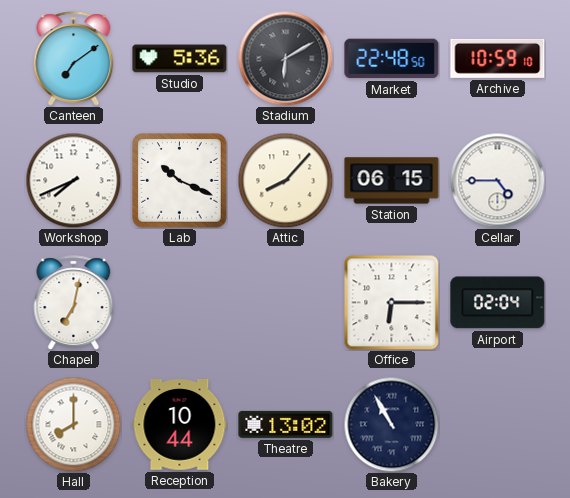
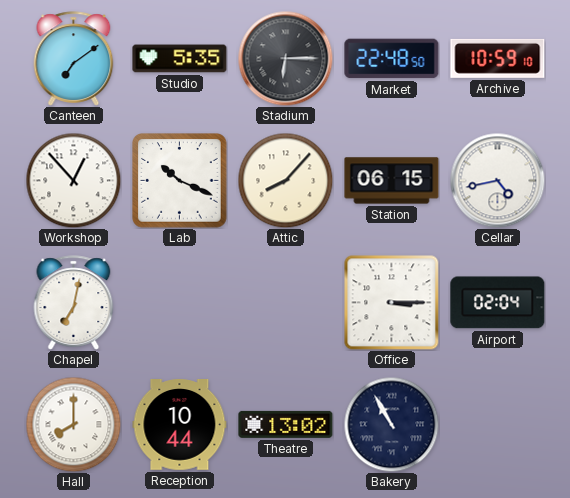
Studio: 5:36 -> 5:35 (180, 59)
Stadium: 6:10 -> 6:15 (285, 58)
Workshop: 7:41 -> 12:53 (73, 180)
Cellar: 4:45 -> 4:43 (497, 180)
Office: 6:15 -> 3:15 (391, 302)
